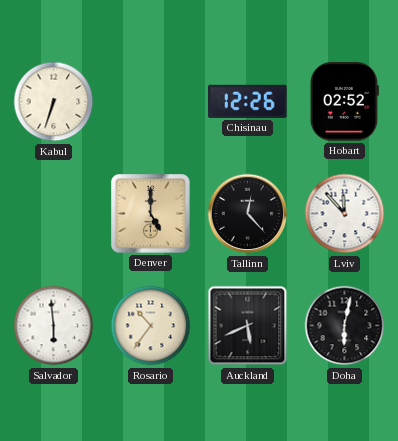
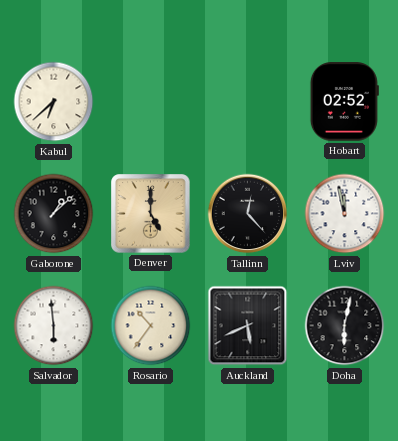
Kabul: 6:33 -> 6:38 (54, 102)
Chisinau: 12:26 -> none (248, 101)
Gaborone: none -> 1:08 (54, 214)
Lviv: 11:53 -> 11:58 (345, 214)
